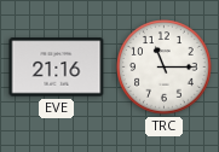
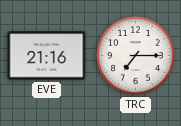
TRC: 11:15 -> 7:15 (136, 56)
